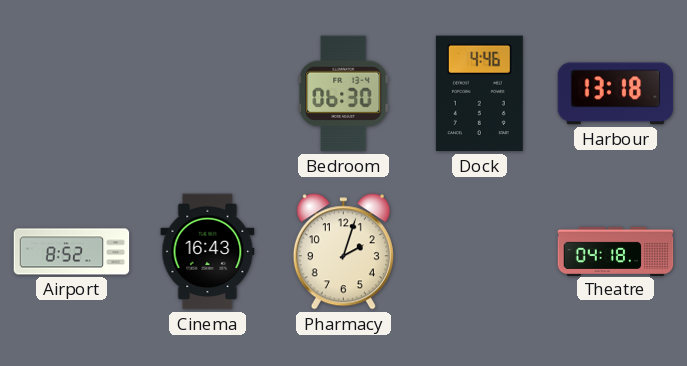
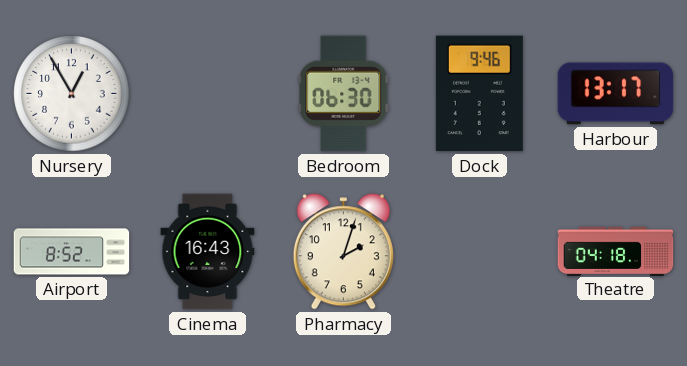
Nursery: none -> 12:55 (72, 94)
Dock: 4:46 -> 9:46 (479, 94)
Harbour: 13:18 -> 13:17 (616, 94)
